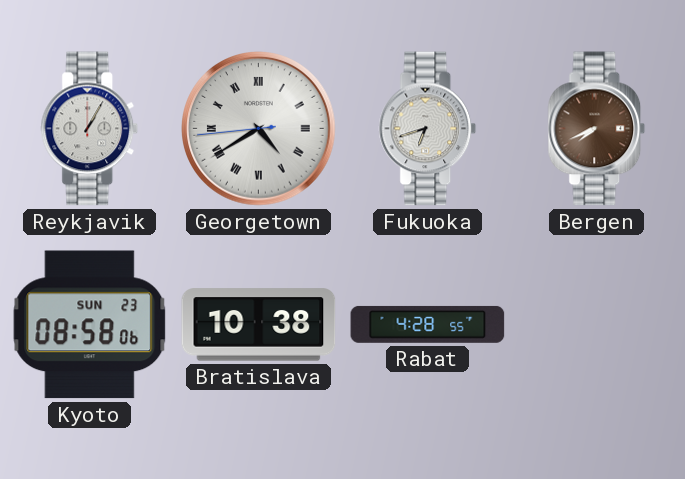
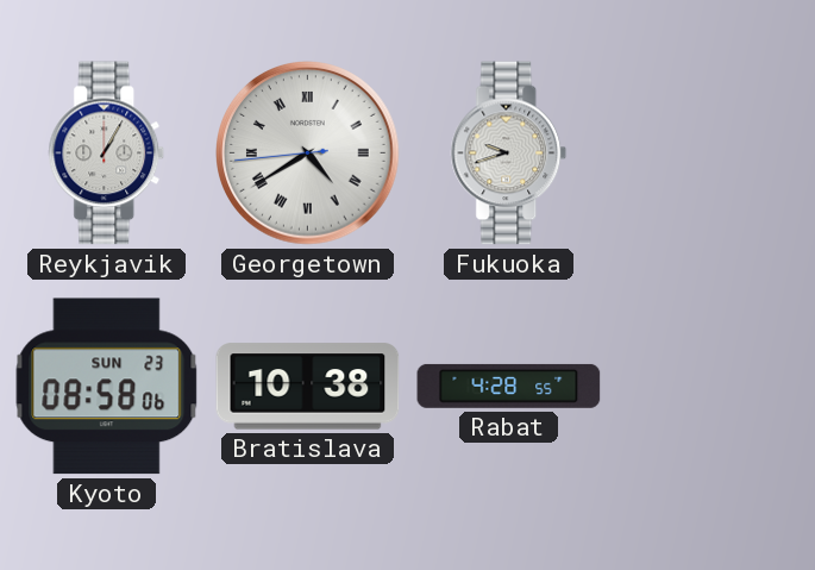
Fukuoka: 6:42 -> 9:42 (509, 154)
Bergen: 7:41 -> none (597, 129)
